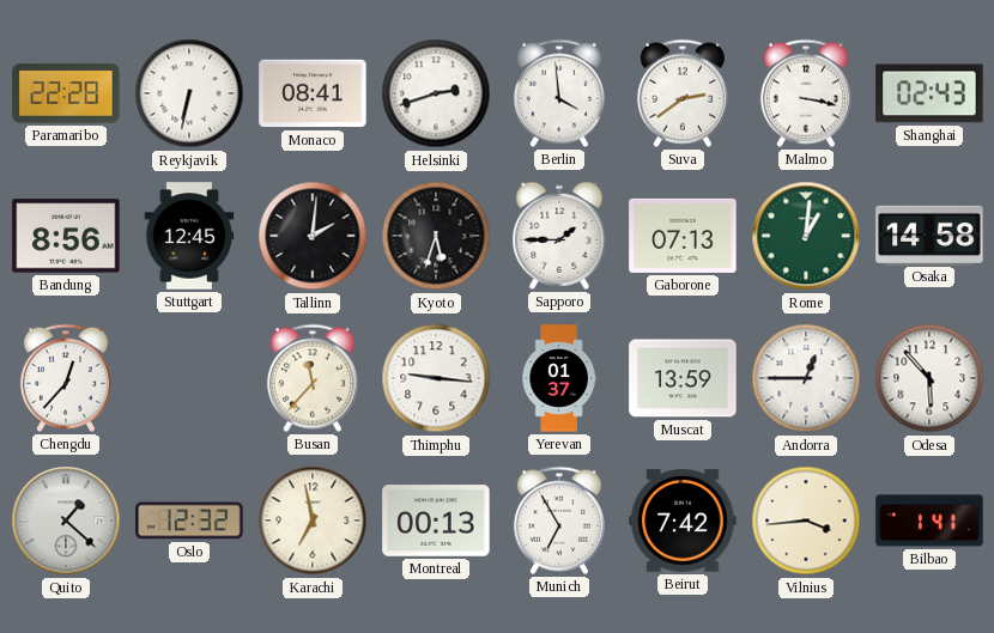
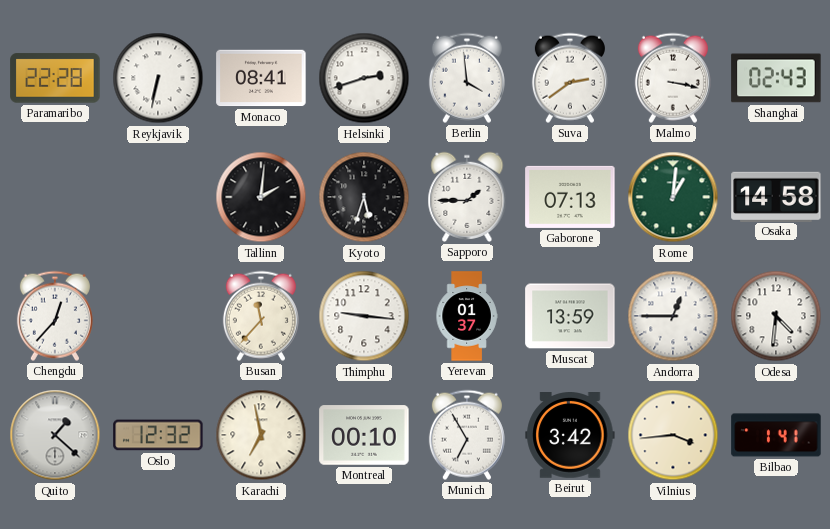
Bandung: 8:56 -> none (66, 236)
Stuttgart: 12:45 -> none (189, 236)
Odesa: 5:53 -> 4:31 (776, 316)
Montreal: 00:13 -> 00:10 (364, 435)
Beirut: 7:42 -> 3:42 (570, 436)
